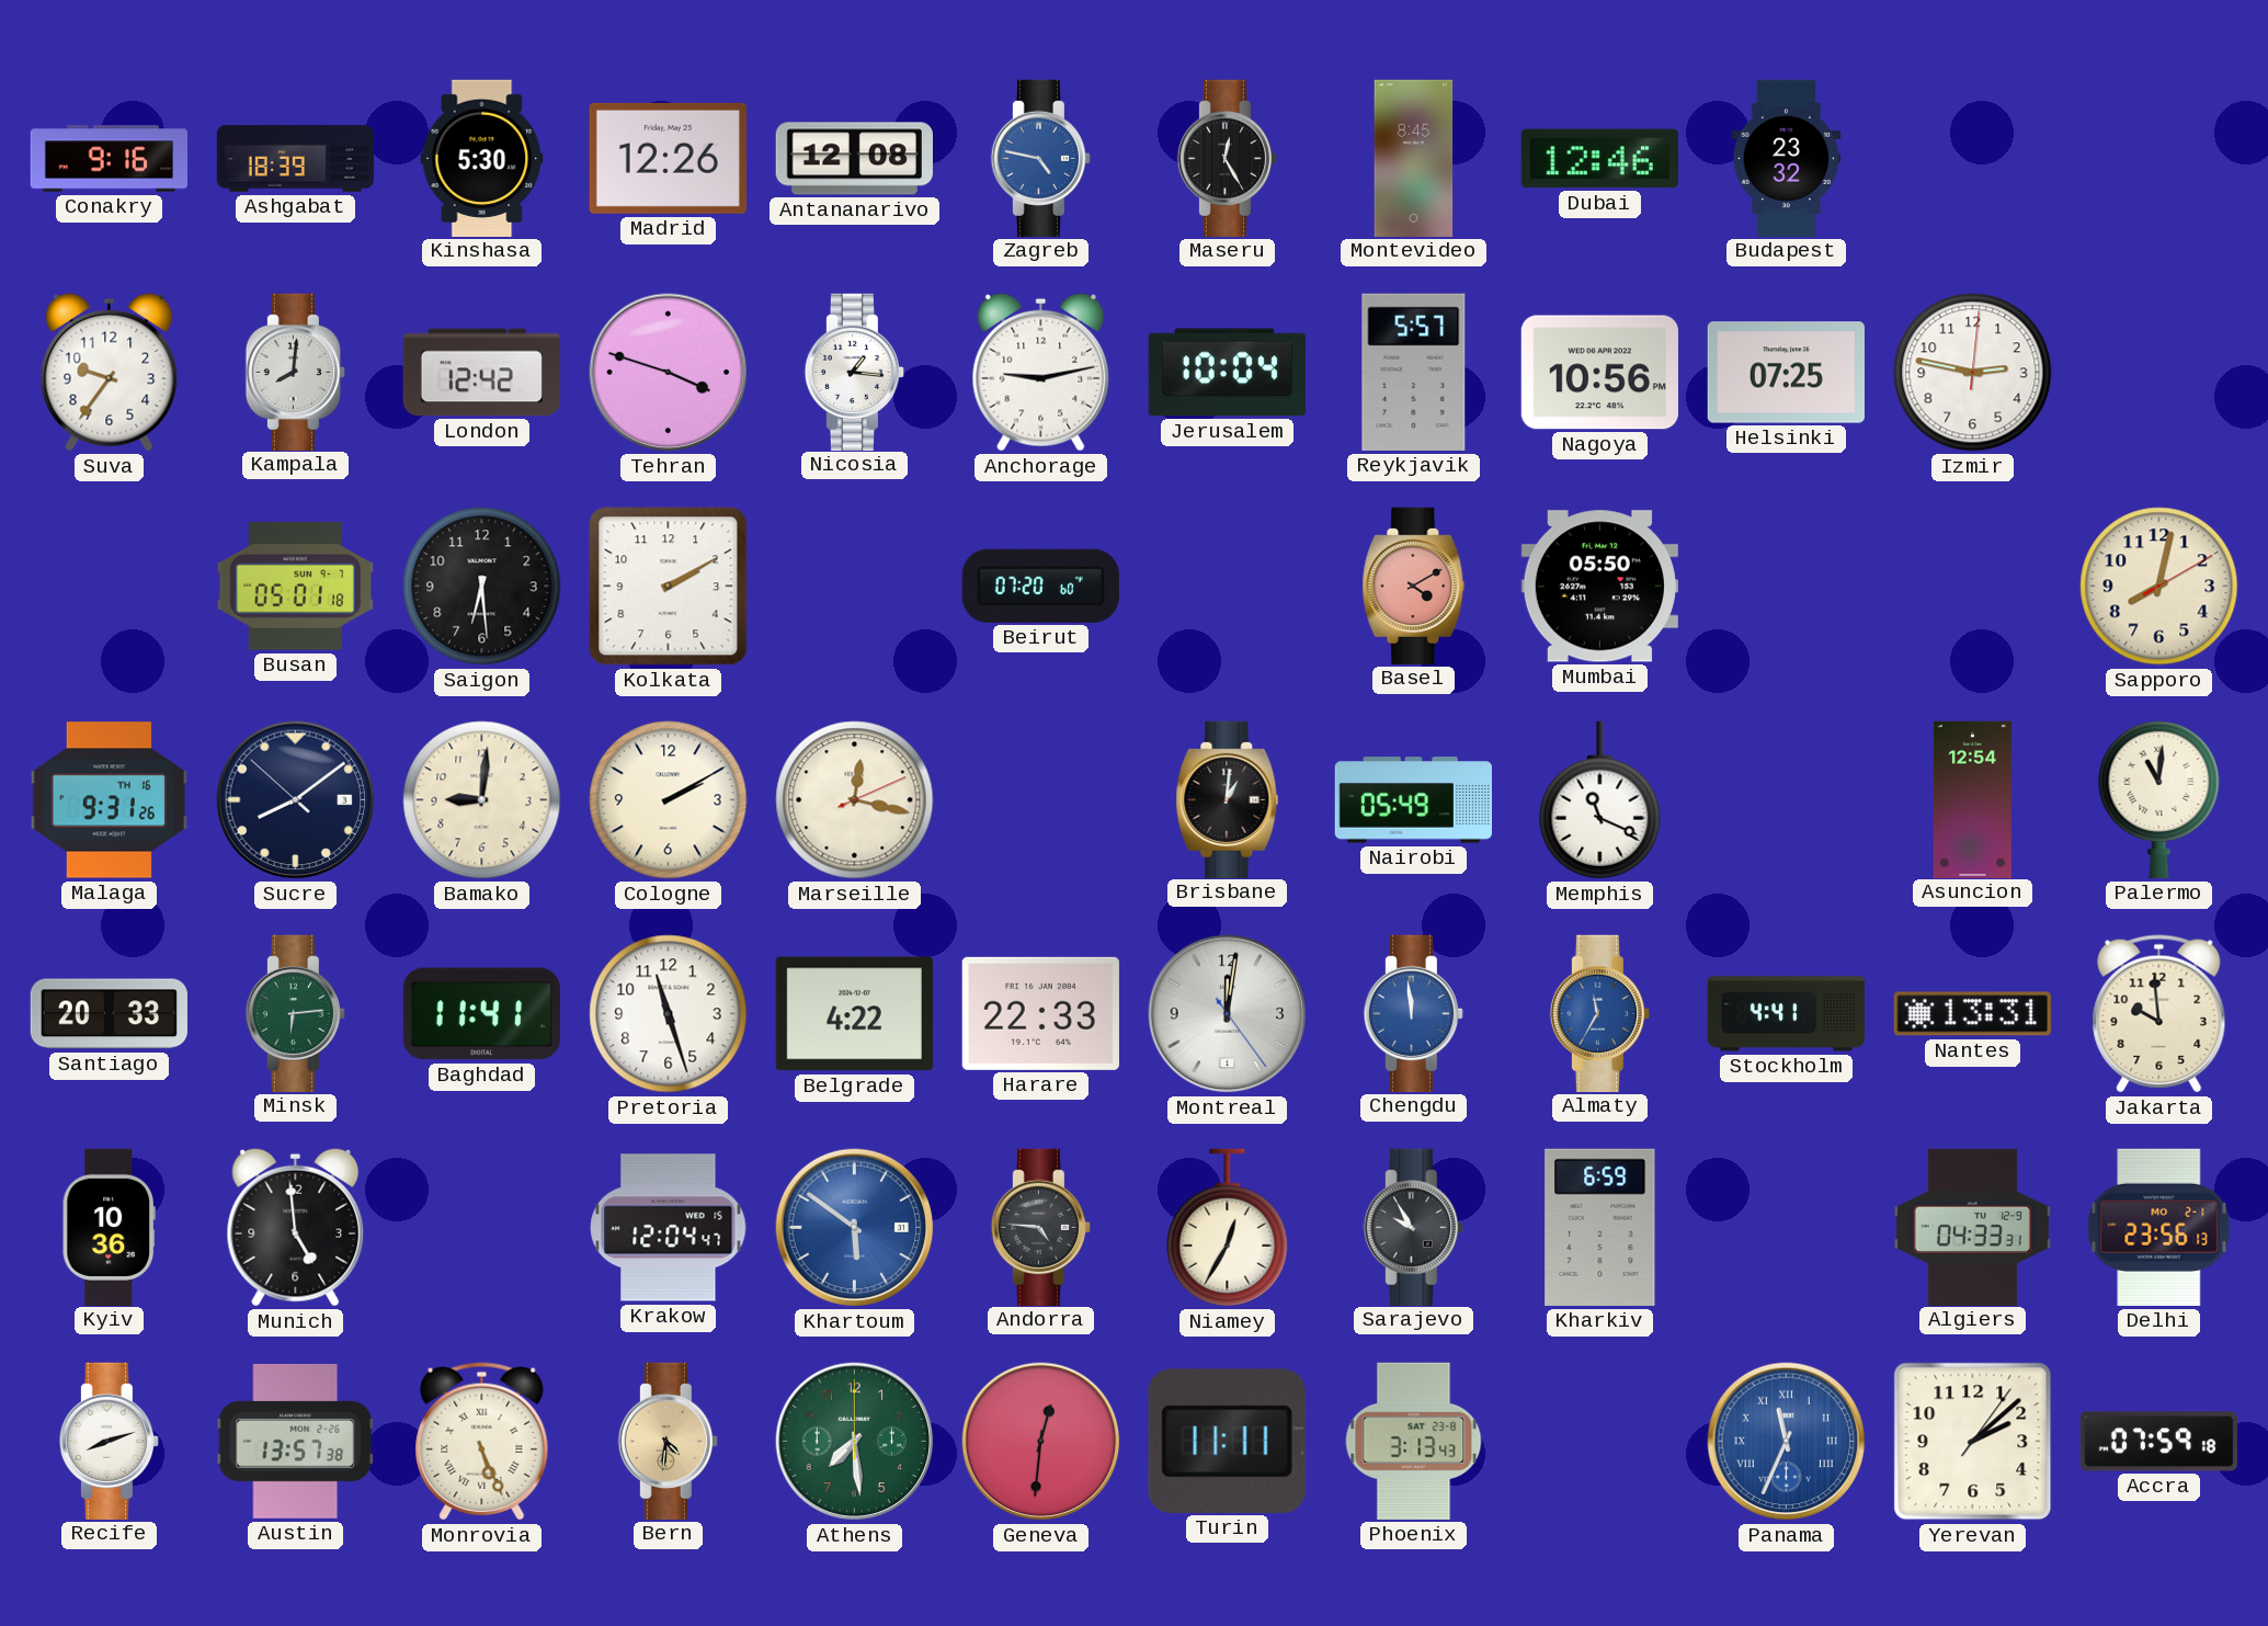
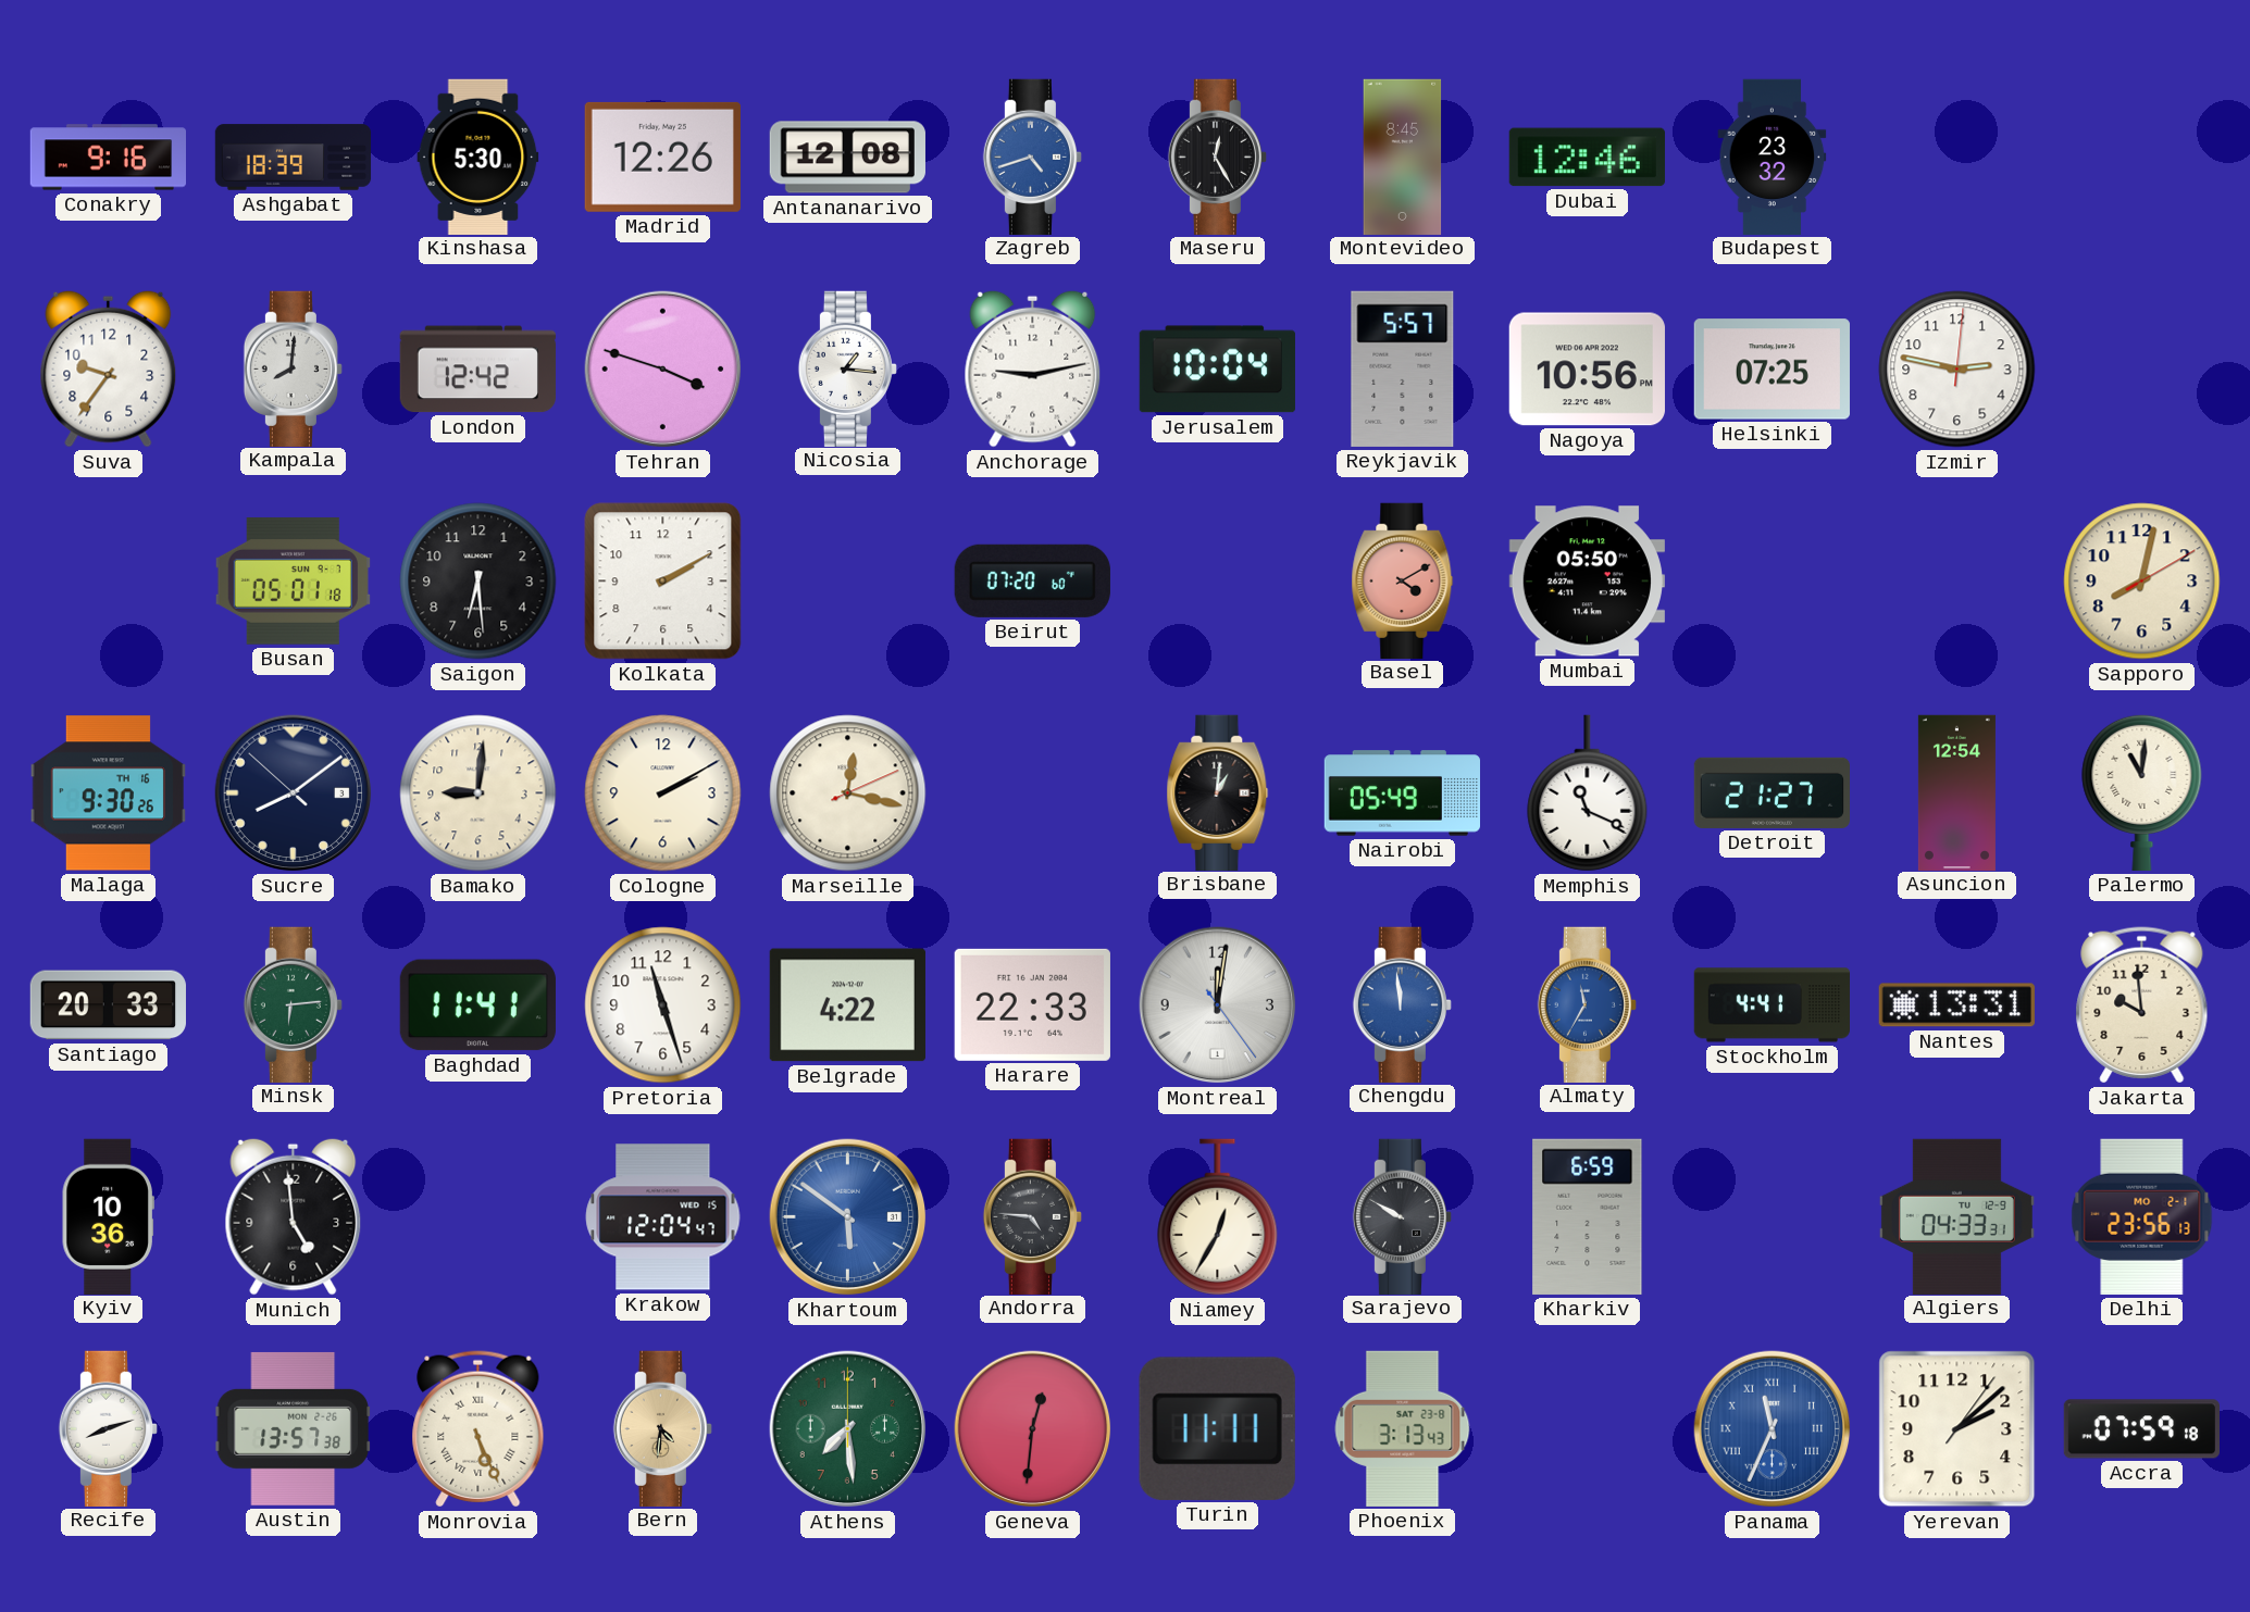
Zagreb: 4:47 -> 4:42 (1032, 157)
Malaga: 9:31 -> 9:30 (108, 793)
Detroit: none -> 21:27 (1772, 792)
Sarajevo: 9:55 -> 9:50 (1402, 1216)
